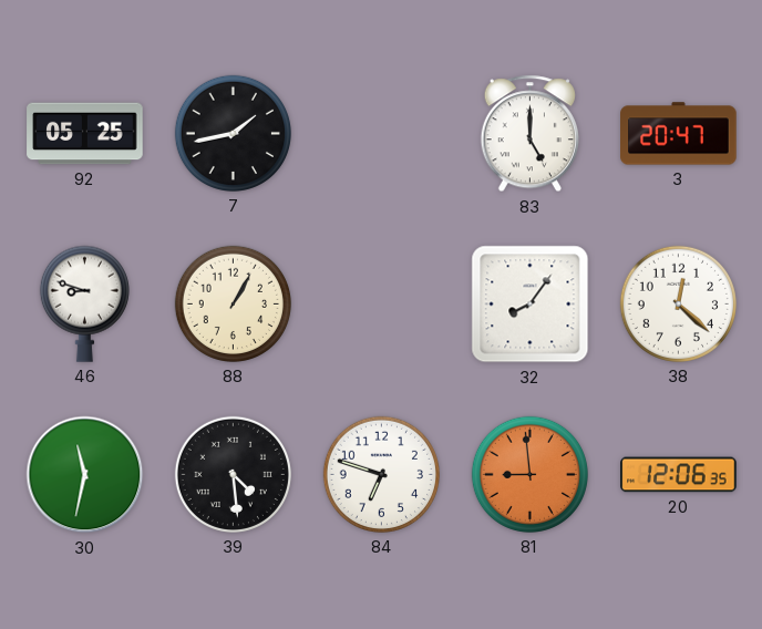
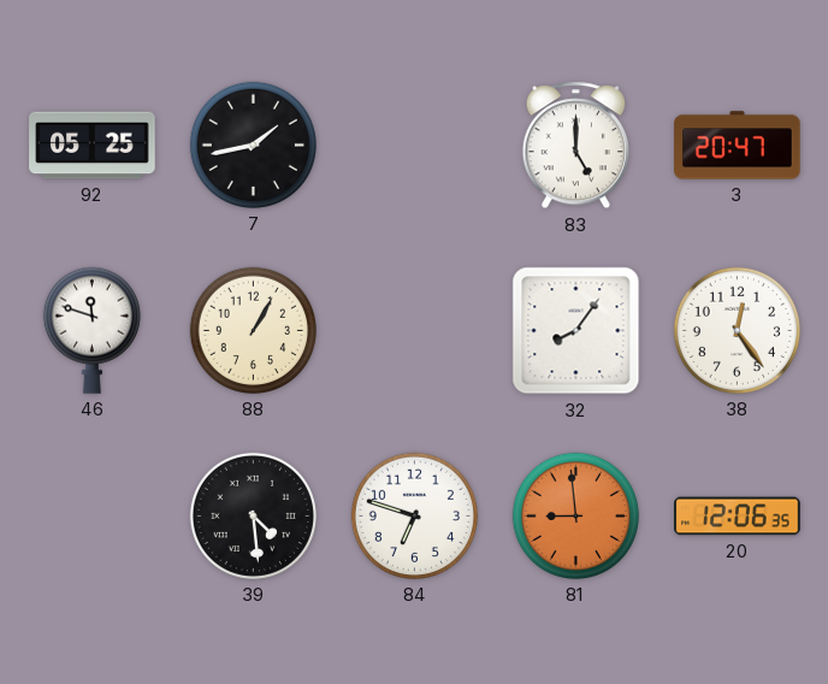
46: 8:48 -> 11:48 (91, 330)
38: 12:22 -> 12:24 (737, 330)
30: 11:32 -> none (85, 475)
